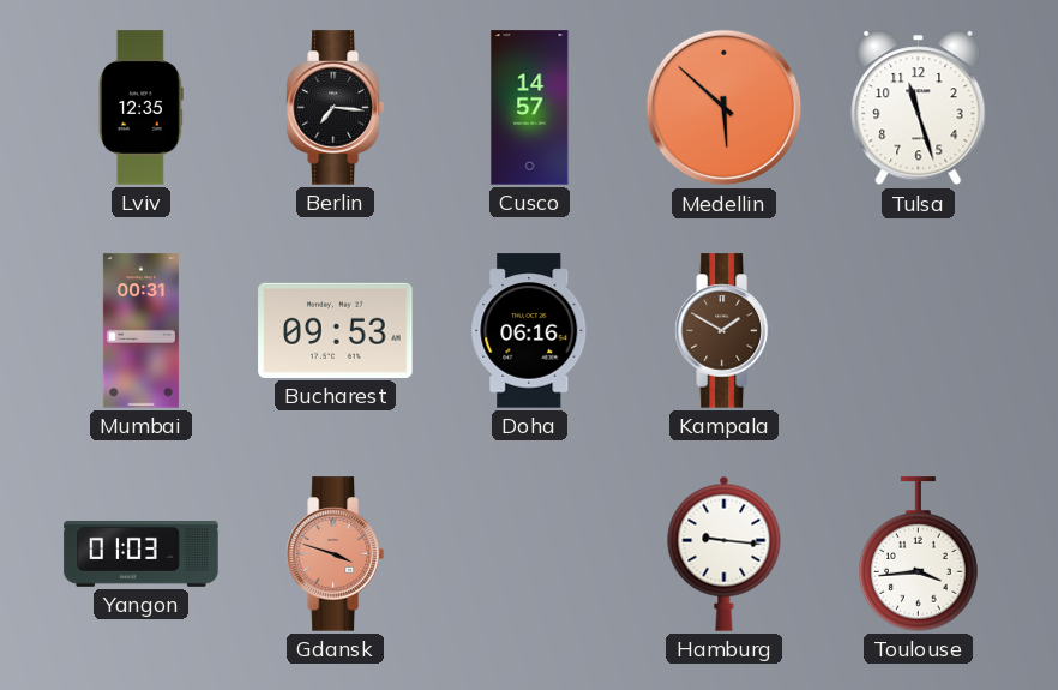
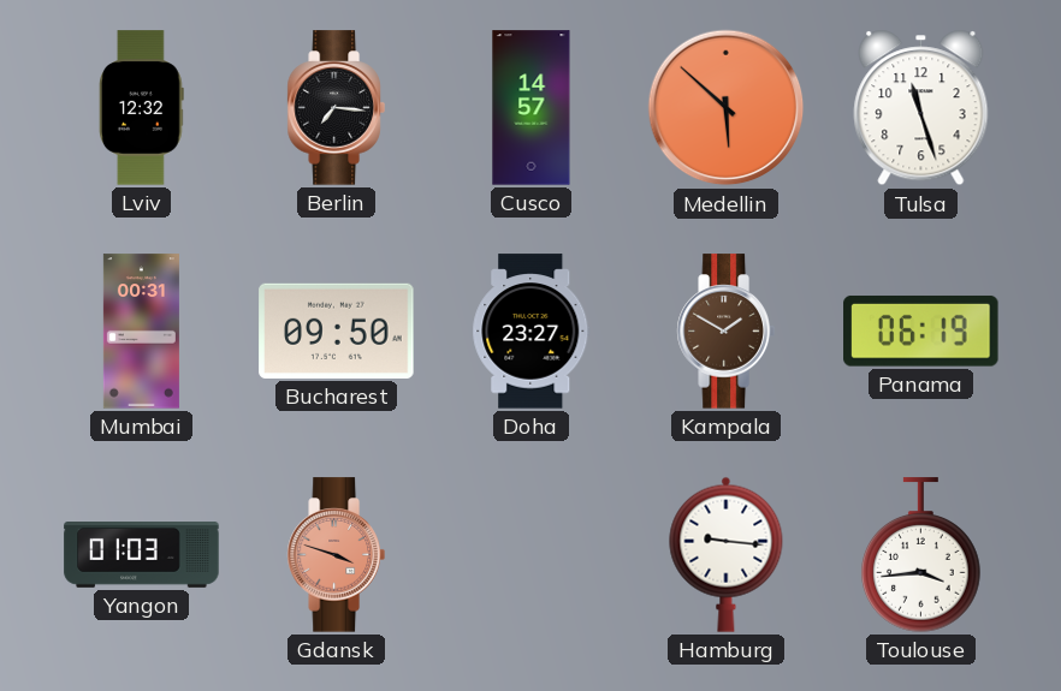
Lviv: 12:35 -> 12:32 (142, 108)
Bucharest: 09:53 -> 09:50 (337, 330)
Doha: 06:16 -> 23:27 (532, 332)
Panama: none -> 06:19 (921, 330)
